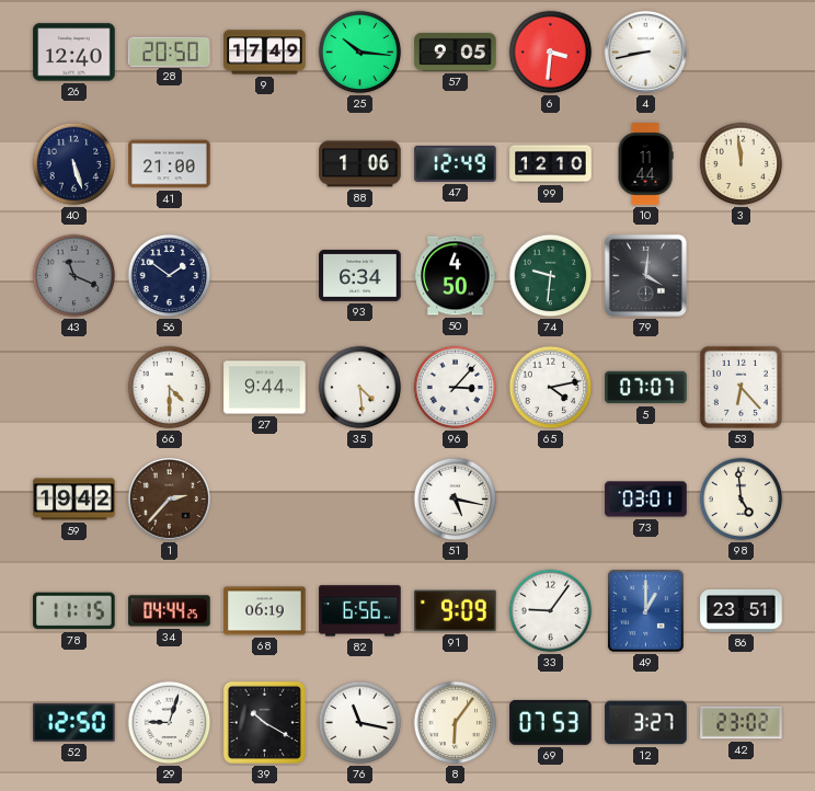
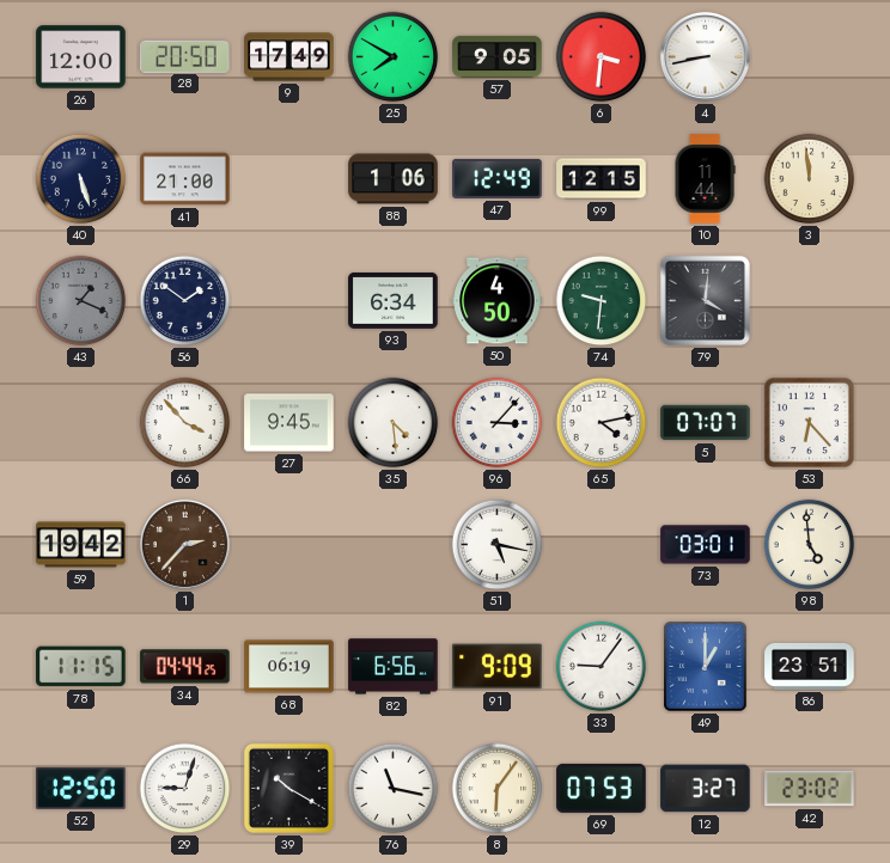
26: 12:40 -> 12:00 (81, 57)
25: 10:16 -> 7:50 (394, 57)
99: 12:10 -> 12:15 (602, 179)
43: 11:19 -> 1:19 (81, 301)
66: 4:30 -> 3:53 (185, 423)
27: 9:44 -> 9:45 (289, 423)
